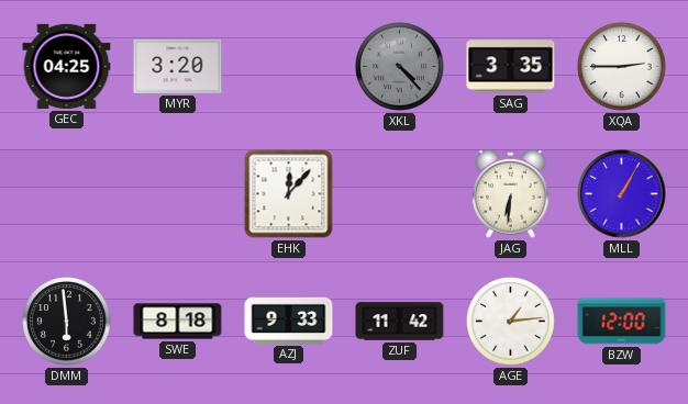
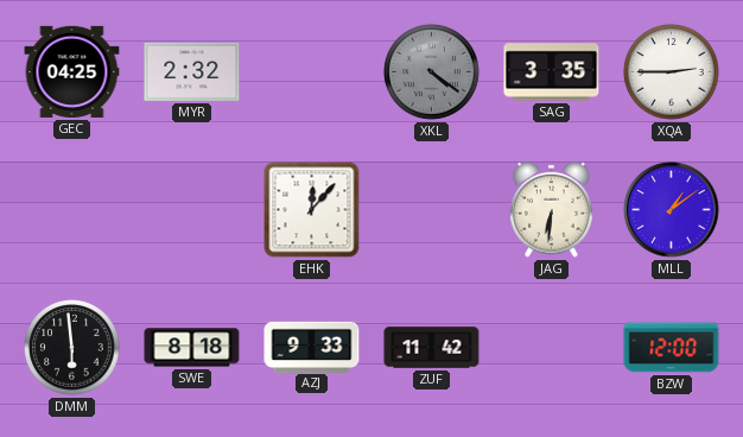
MYR: 3:20 -> 2:32 (192, 71)
XKL: 4:23 -> 4:21 (432, 72)
MLL: 1:05 -> 1:09 (672, 210)
AGE: 1:14 -> none (511, 322)
